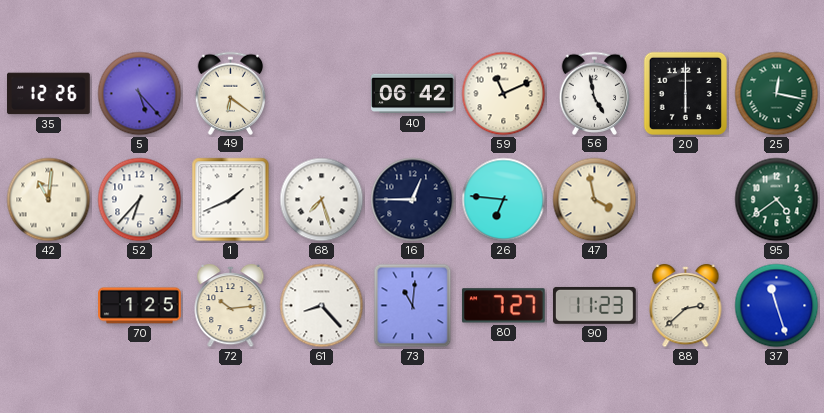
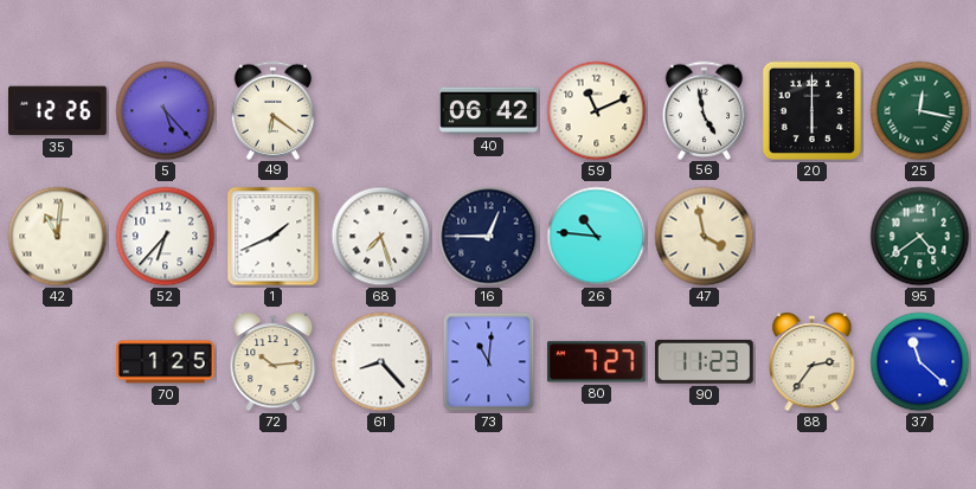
26: 6:46 -> 10:46 (597, 237)
88: 2:38 -> 2:36 (813, 362)
37: 11:27 -> 11:22 (920, 362)
